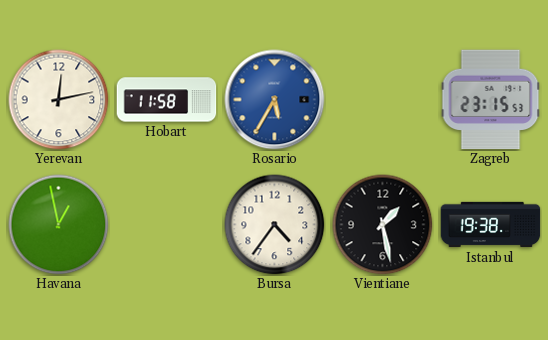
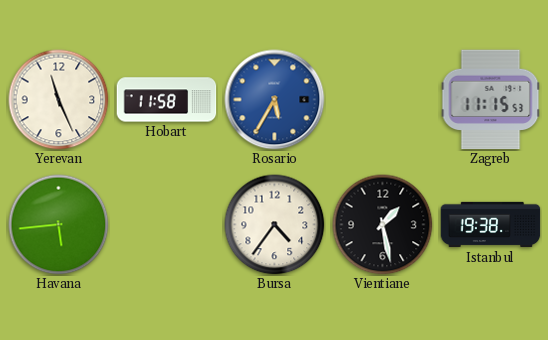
Yerevan: 12:13 -> 11:26 (59, 100)
Zagreb: 23:15 -> 11:15 (491, 100)
Havana: 12:58 -> 5:44 (59, 225)
